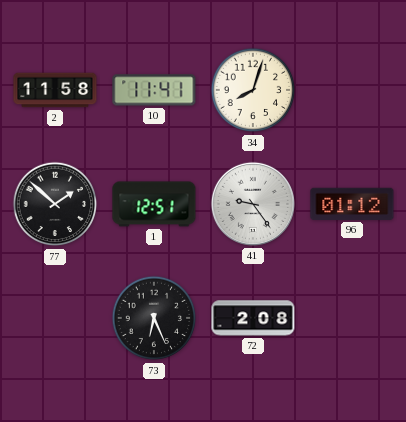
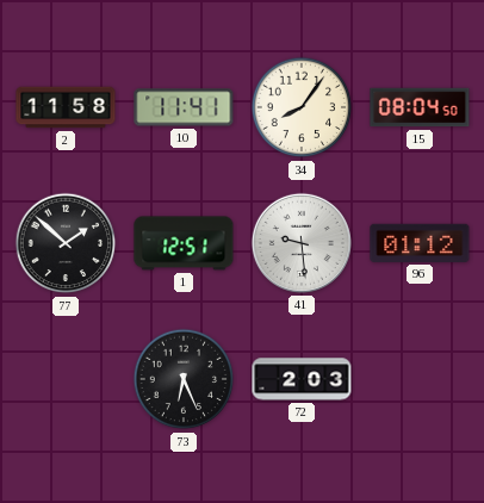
34: 8:03 -> 8:06 (302, 107)
15: none -> 08:04 (420, 107)
41: 9:24 -> 9:29 (302, 243)
72: 2:08 -> 2:03 (302, 379)
